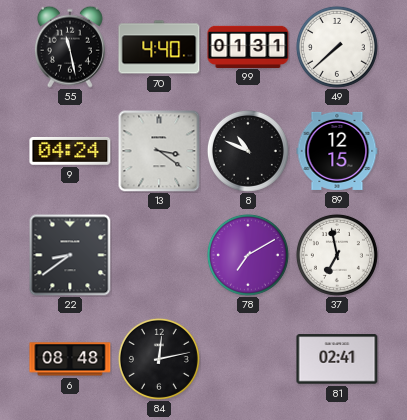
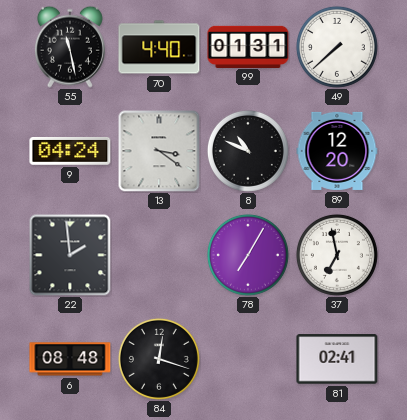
89: 12:15 -> 12:20 (337, 151)
22: 8:39 -> 1:59 (70, 255)
78: 7:10 -> 7:05 (248, 255)
84: 12:13 -> 12:18 (159, 359)
